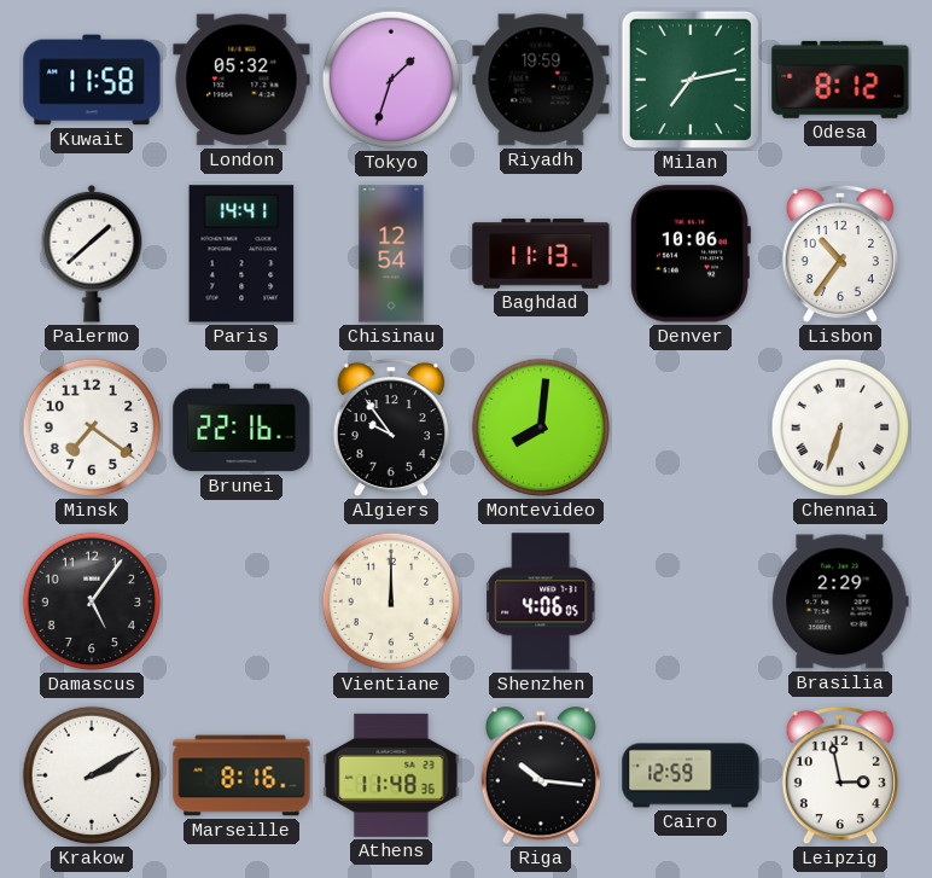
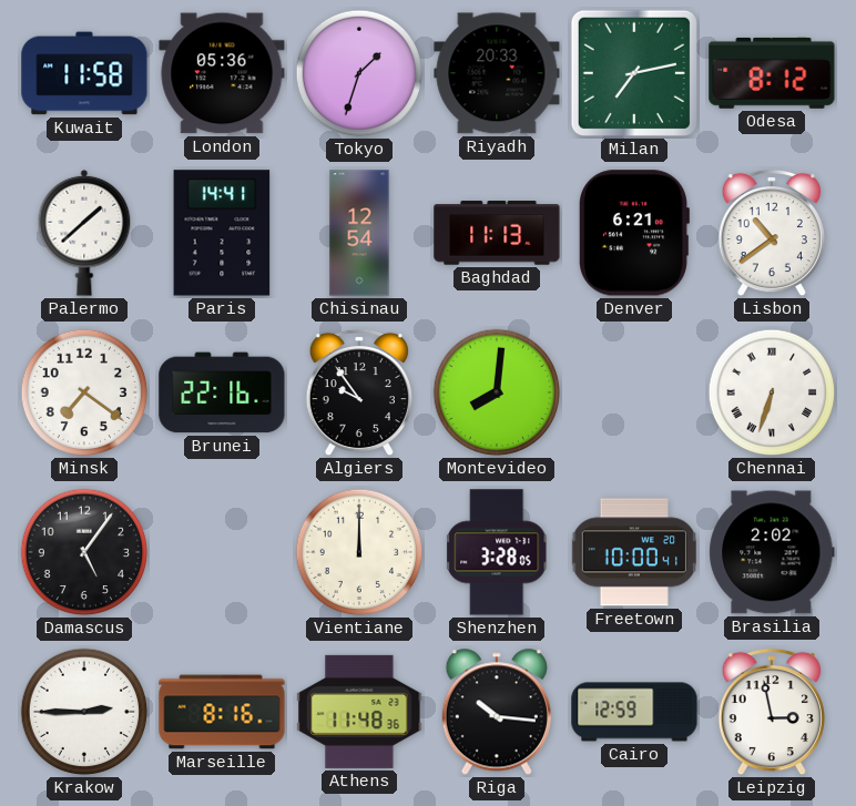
London: 05:32 -> 05:36 (222, 73)
Riyadh: 19:59 -> 20:33 (497, 73)
Denver: 10:06 -> 6:21 (634, 233)
Lisbon: 10:36 -> 10:39 (772, 233)
Shenzhen: 4:06 -> 3:28 (497, 552)
Freetown: none -> 10:00 (634, 552)
Brasilia: 2:29 -> 2:02 (772, 552)
Krakow: 2:10 -> 2:45 (84, 712)
